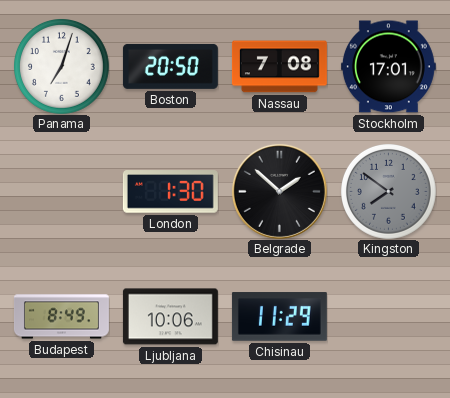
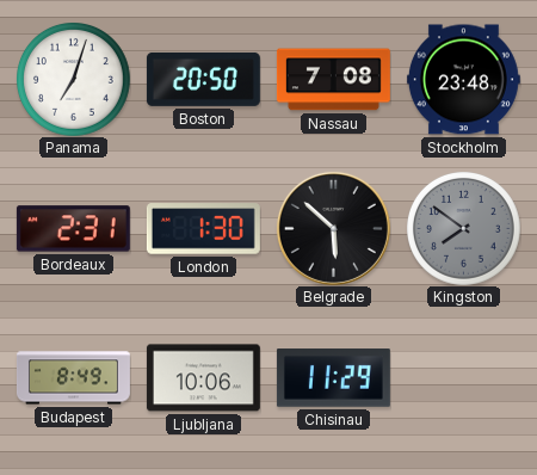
Stockholm: 17:01 -> 23:48 (463, 80)
Bordeaux: none -> 2:31 (73, 229)
Belgrade: 1:52 -> 5:52 (333, 228)
